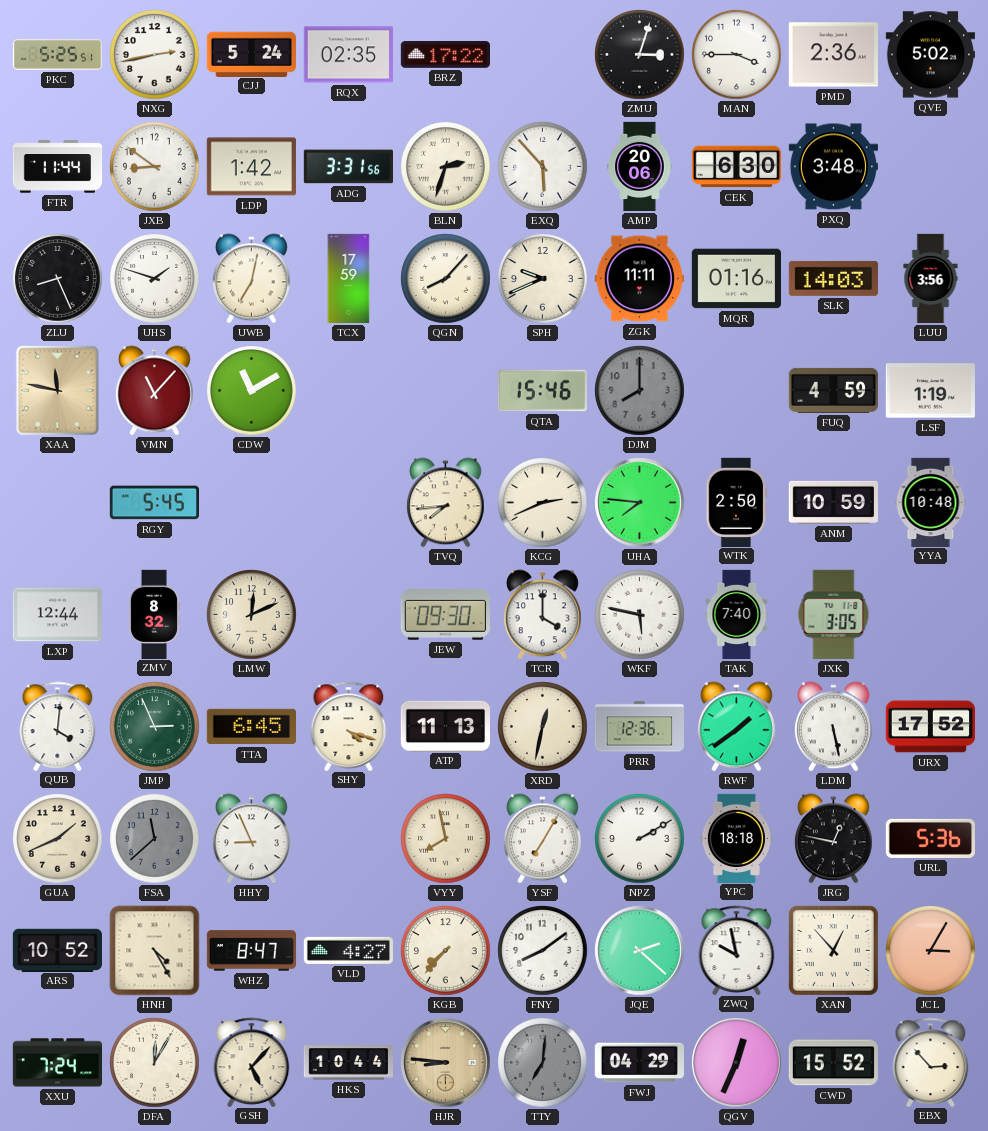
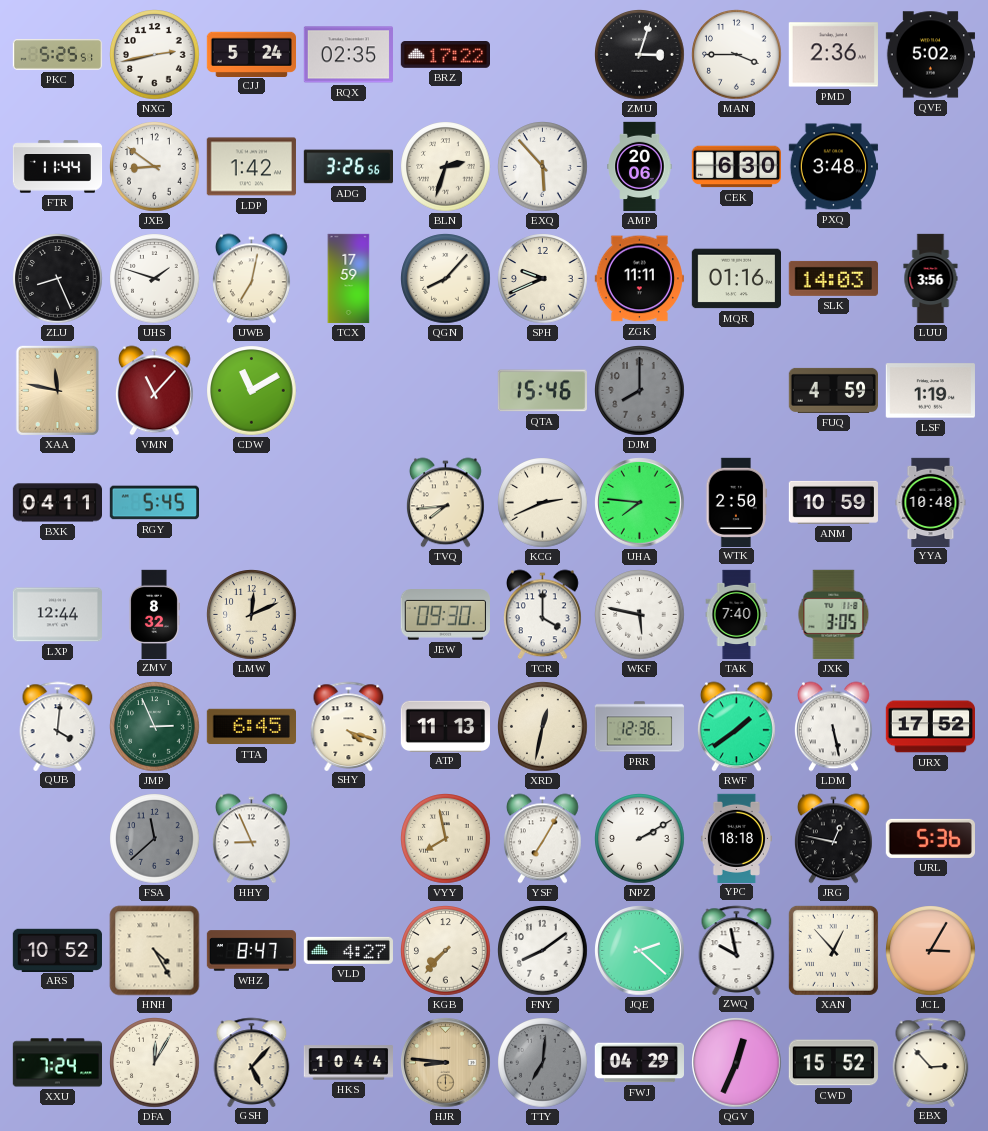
ADG: 3:31 -> 3:26 (348, 167)
BXK: none -> 04:11 (58, 503)
GUA: 1:41 -> none (58, 839)
